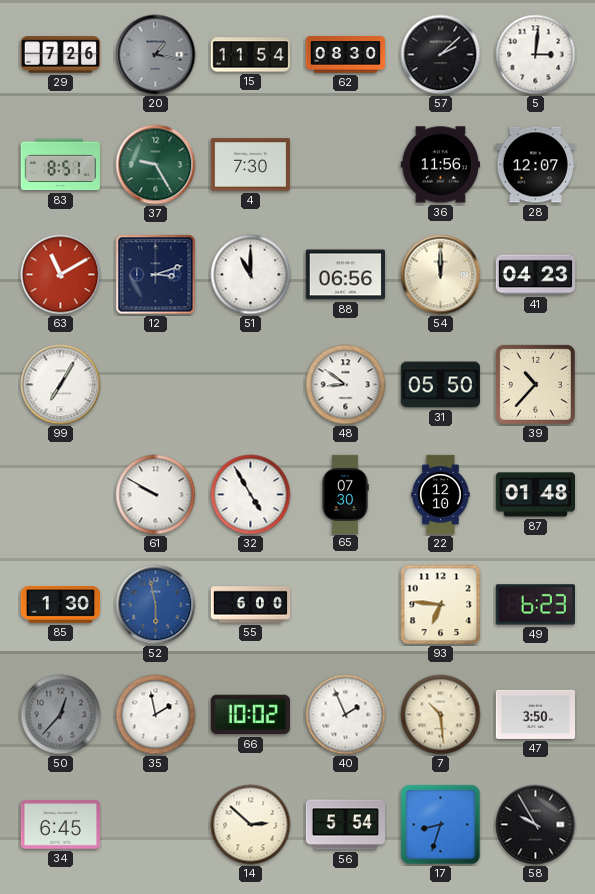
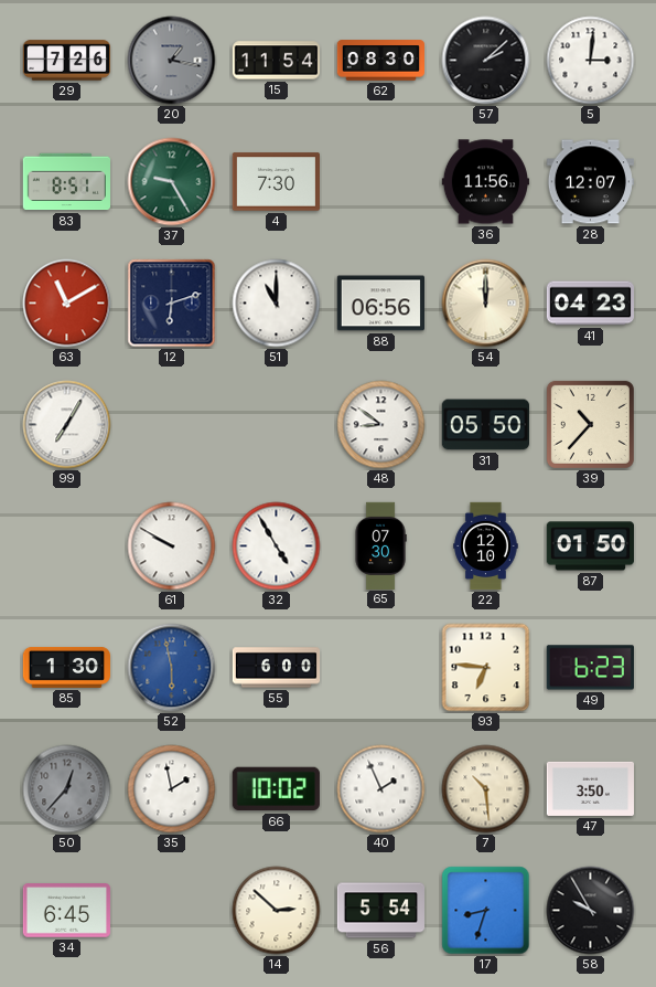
12: 3:12 -> 6:12 (172, 304)
87: 01:48 -> 01:50 (590, 546)
